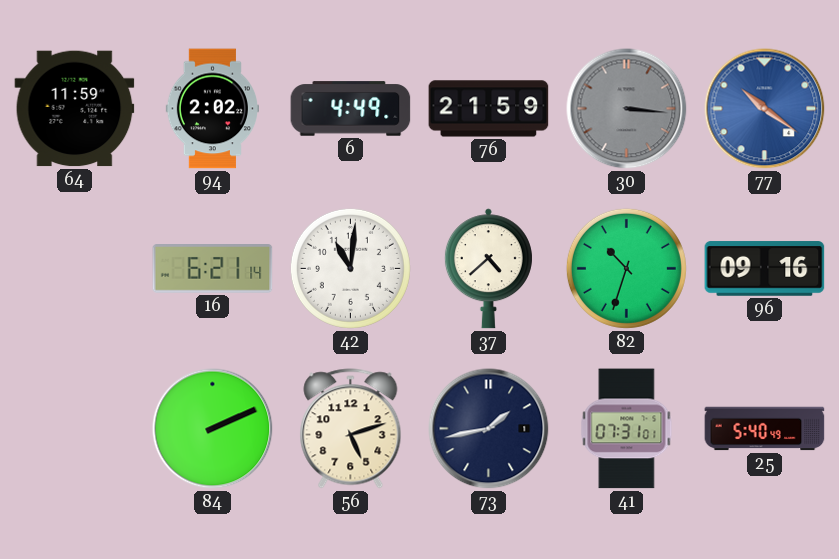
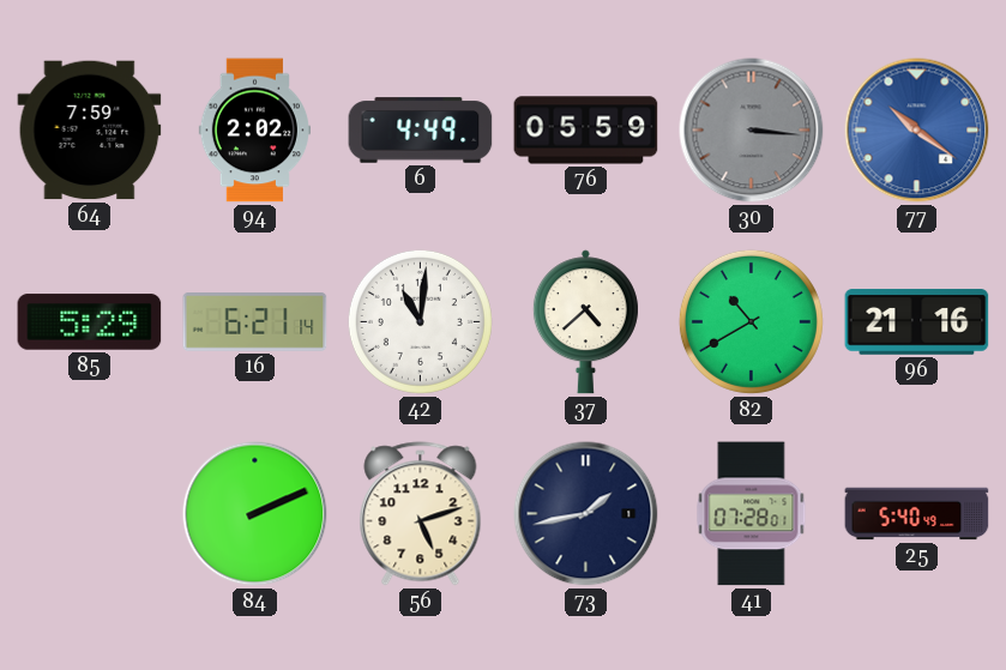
64: 11:59 -> 7:59 (90, 131)
76: 21:59 -> 05:59 (586, 131)
85: none -> 5:29 (90, 322)
82: 10:33 -> 10:40 (751, 321)
96: 09:16 -> 21:16 (917, 322)
41: 07:31 -> 07:28 (752, 514)
